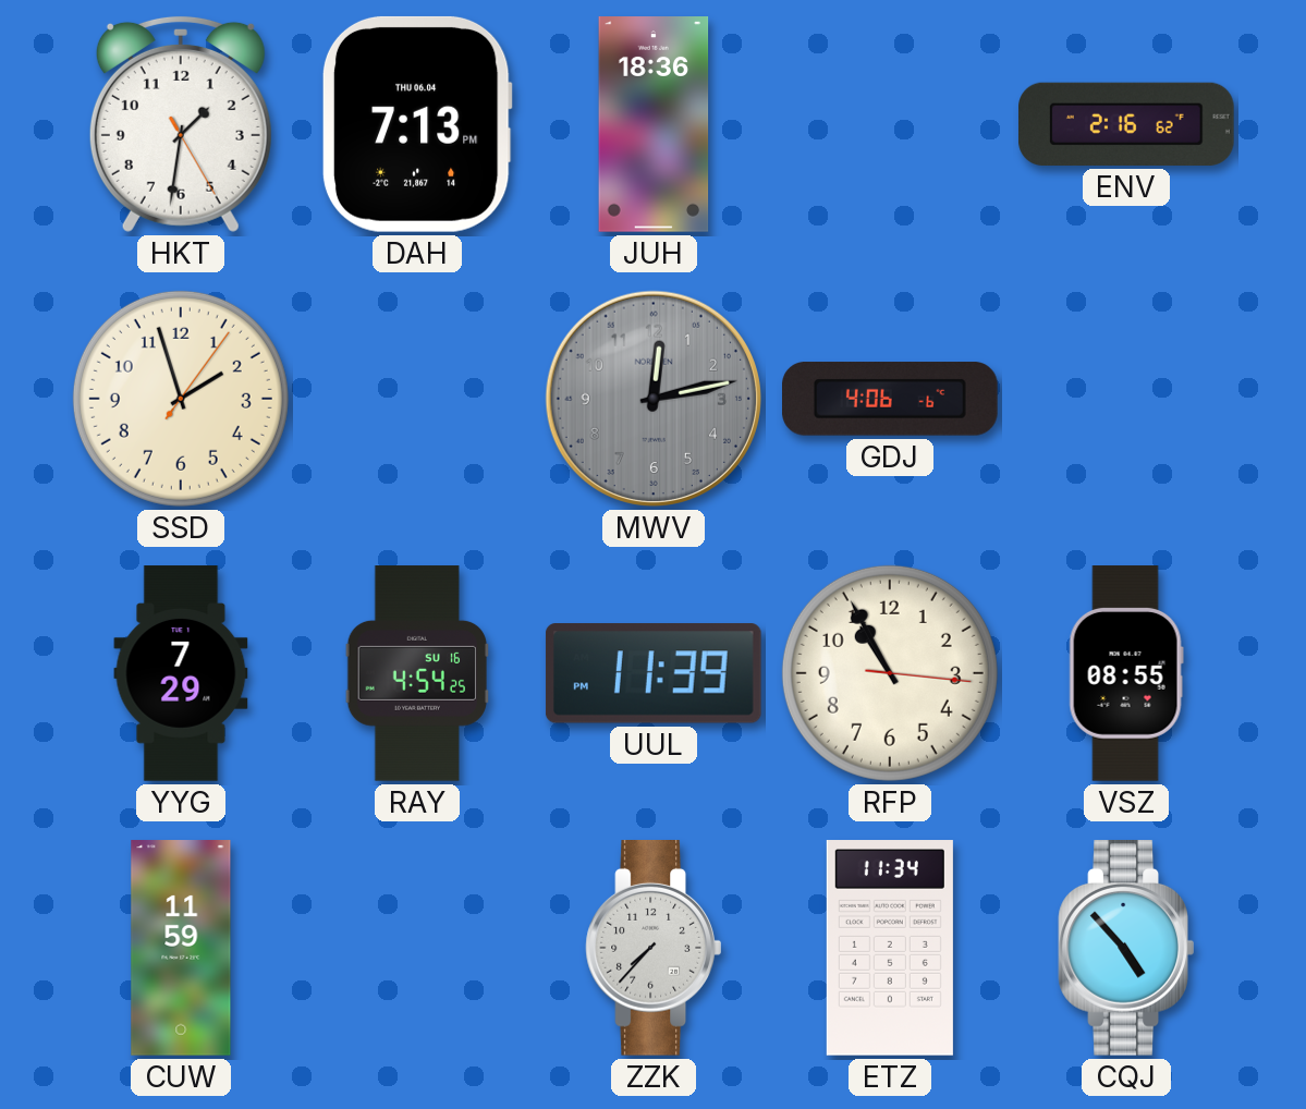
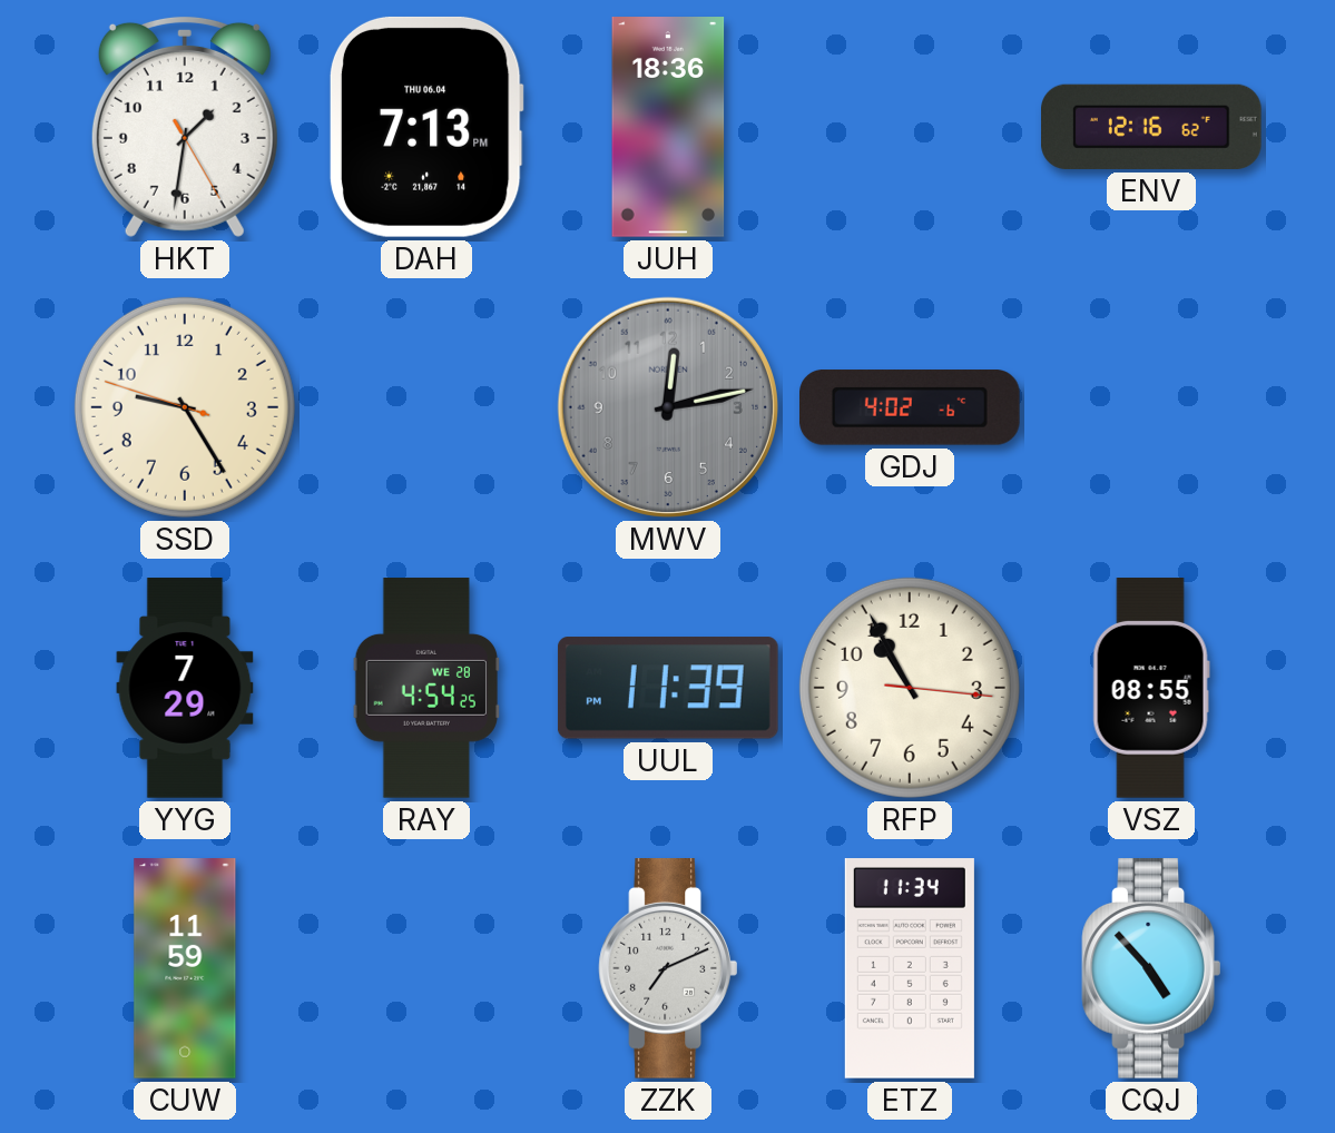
ENV: 2:16 -> 12:16 (1152, 127)
SSD: 1:57 -> 9:24 (185, 407)
GDJ: 4:06 -> 4:02 (911, 407)
RAY date: SU 16 -> WE 28 (426, 688)
ZZK: 7:37 -> 7:11 (668, 969)
